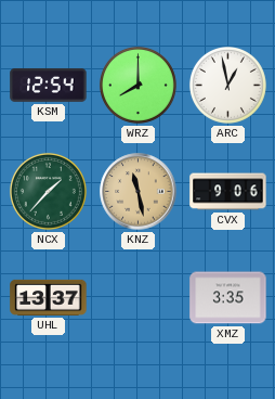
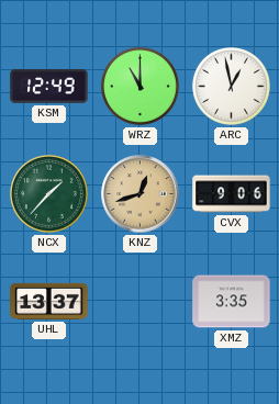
KSM: 12:54 -> 12:49 (49, 87)
WRZ: 8:00 -> 11:00 (139, 86)
KNZ: 11:28 -> 12:42 (141, 194)
